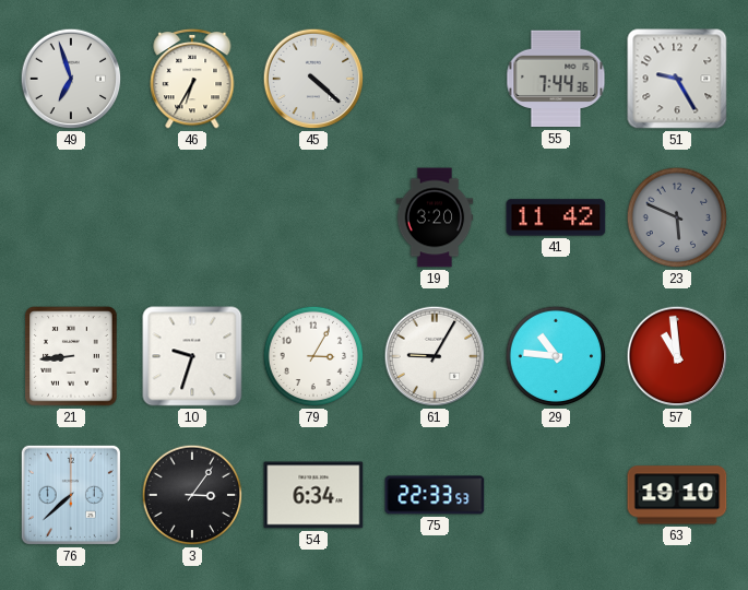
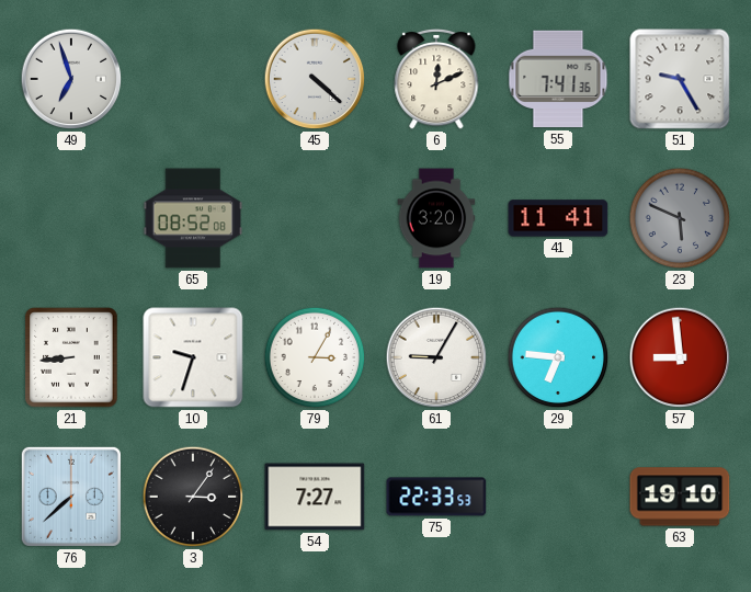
46: 6:35 -> none (192, 79)
6: none -> 12:11 (436, 79)
55: 7:44 -> 7:41 (558, 79)
65: none -> 08:52 (193, 218)
41: 11:42 -> 11:41 (558, 218)
29: 10:46 -> 6:46 (558, 357)
57: 10:59 -> 8:59 (680, 357)
54: 6:34 -> 7:27 (315, 497)
